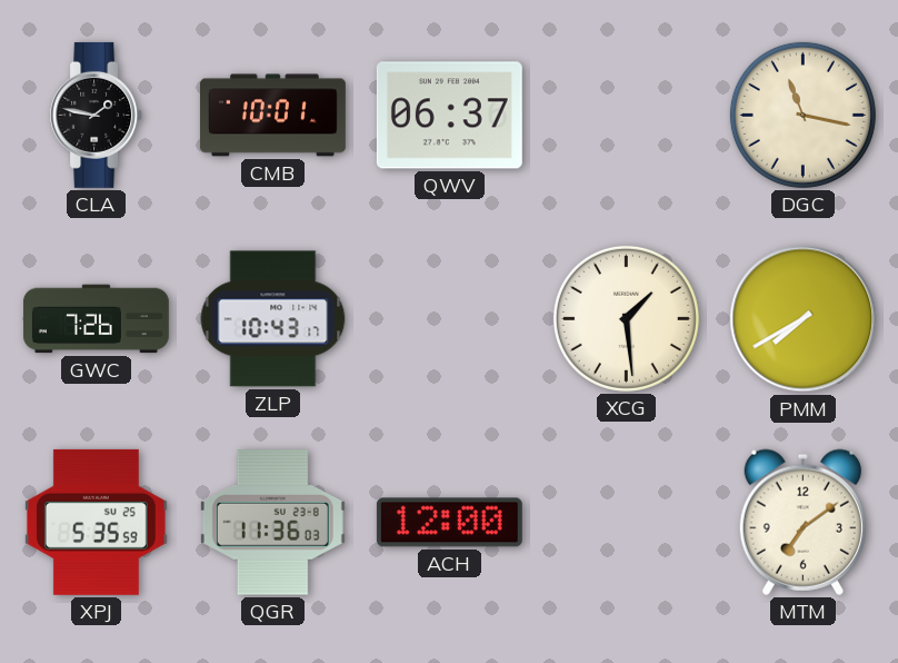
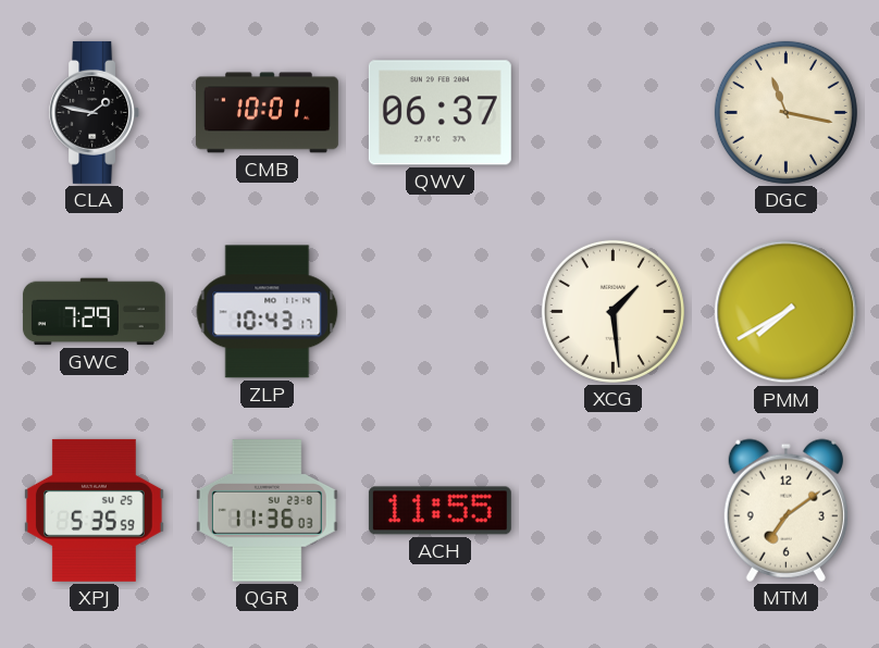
GWC: 7:26 -> 7:29 (94, 312)
ACH: 12:00 -> 11:55 (439, 511)
